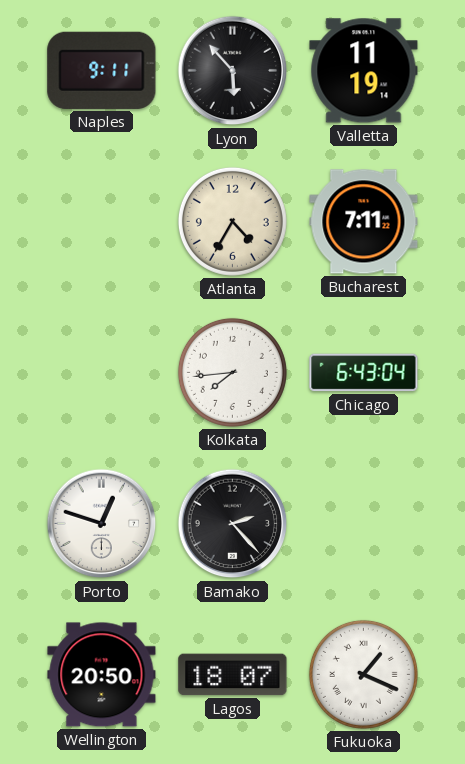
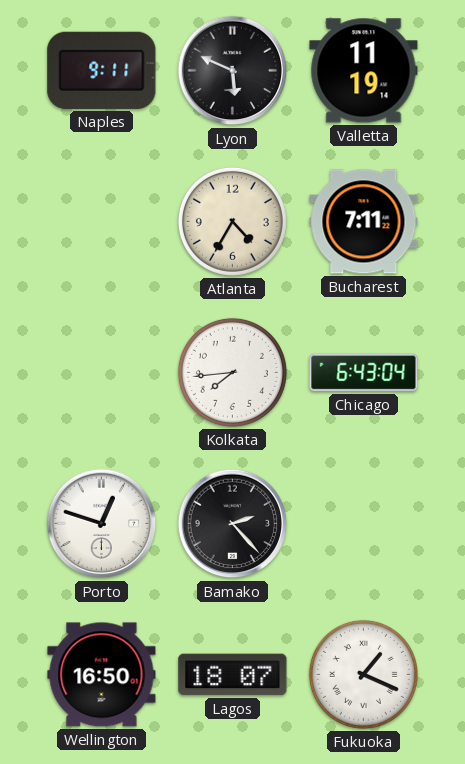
Lyon: 5:53 -> 5:49 (233, 71)
Wellington: 20:50 -> 16:50 (102, 675)
